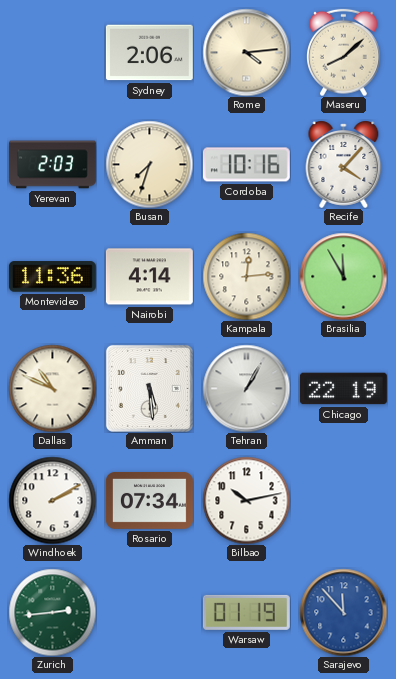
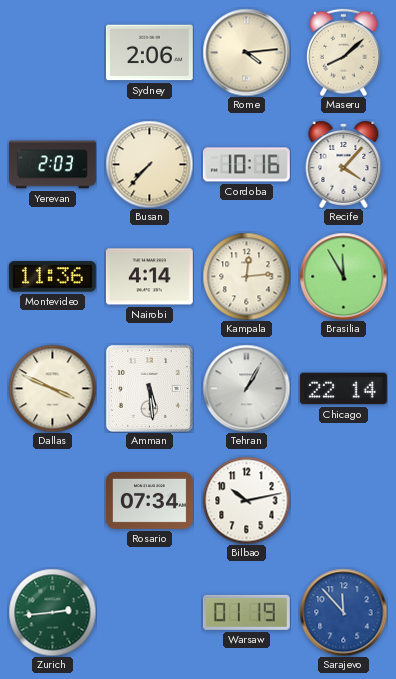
Busan: 7:33 -> 7:37 (149, 164)
Dallas: 10:49 -> 3:49 (52, 388)
Chicago: 22:19 -> 22:14 (343, 389)
Windhoek: 2:10 -> none (52, 500)
